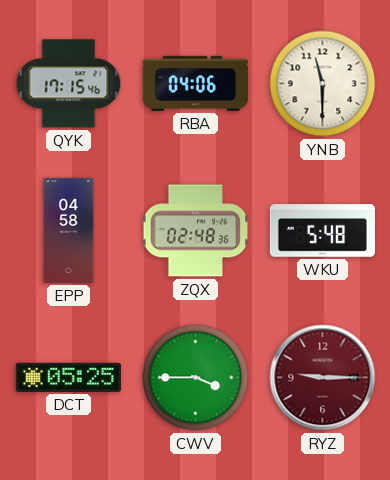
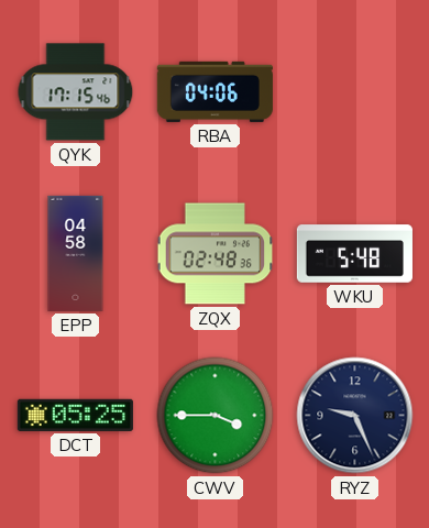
YNB: 11:30 -> none (323, 84)
RYZ: 9:15 -> 9:26 (355, 416)
RYZ dial: burgundy -> navy (355, 416)
